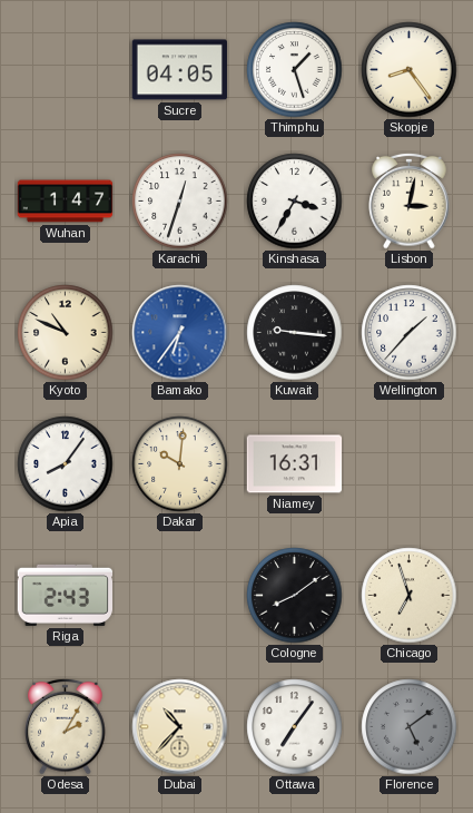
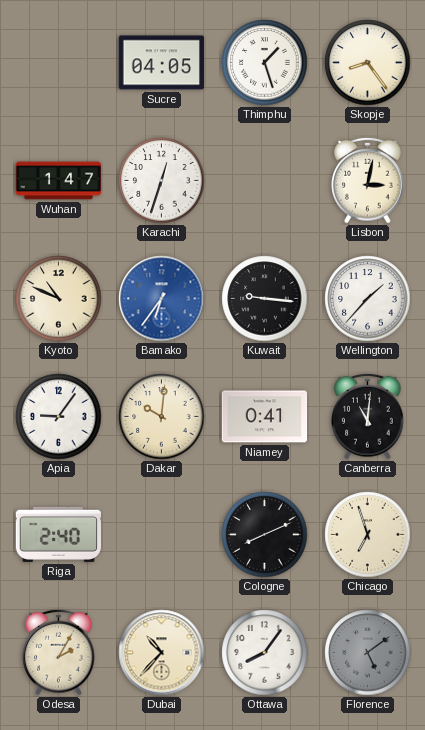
Kinshasa: 3:35 -> none (295, 202)
Apia: 8:06 -> 9:06 (59, 417)
Niamey: 16:31 -> 0:41 (265, 417)
Canberra: none -> 11:01 (368, 416)
Riga: 2:43 -> 2:40 (58, 534)
Cologne: 8:09 -> 8:11 (265, 535)
Ottawa: 7:06 -> 8:06 (265, 653)
